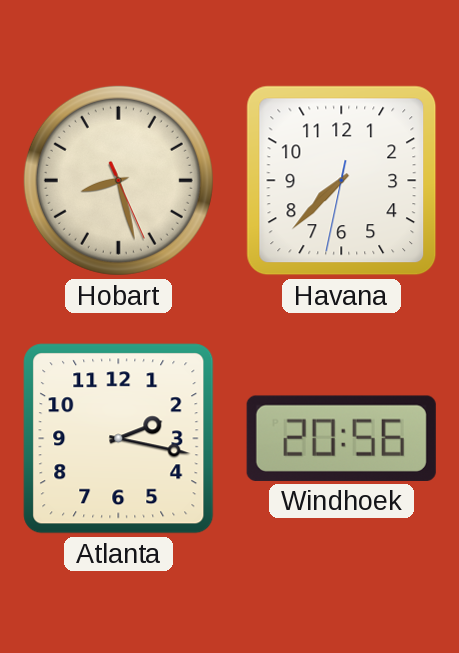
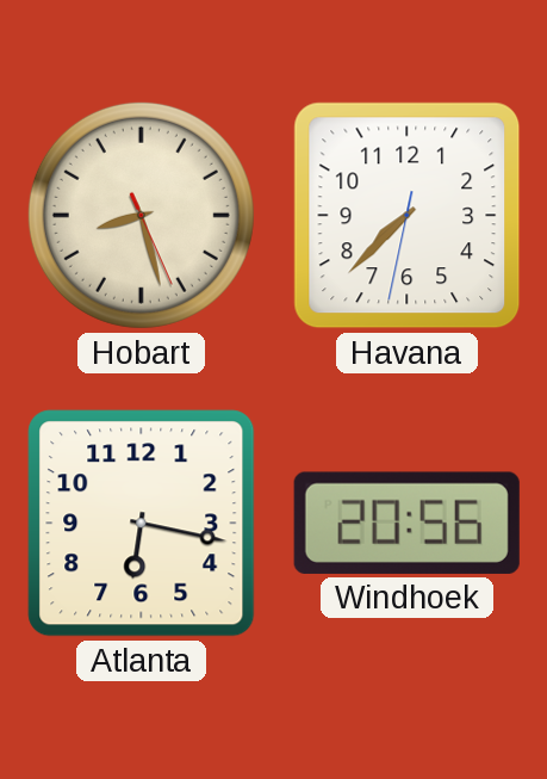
Atlanta: 2:17 -> 6:17 (142, 524)
